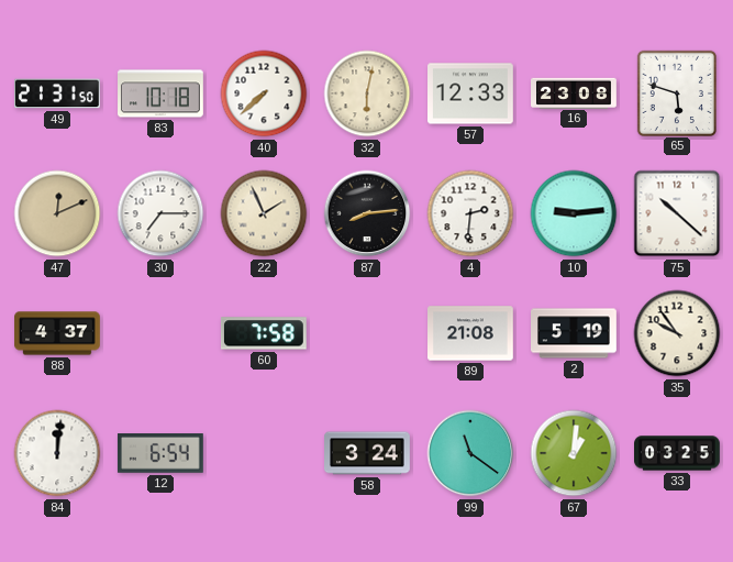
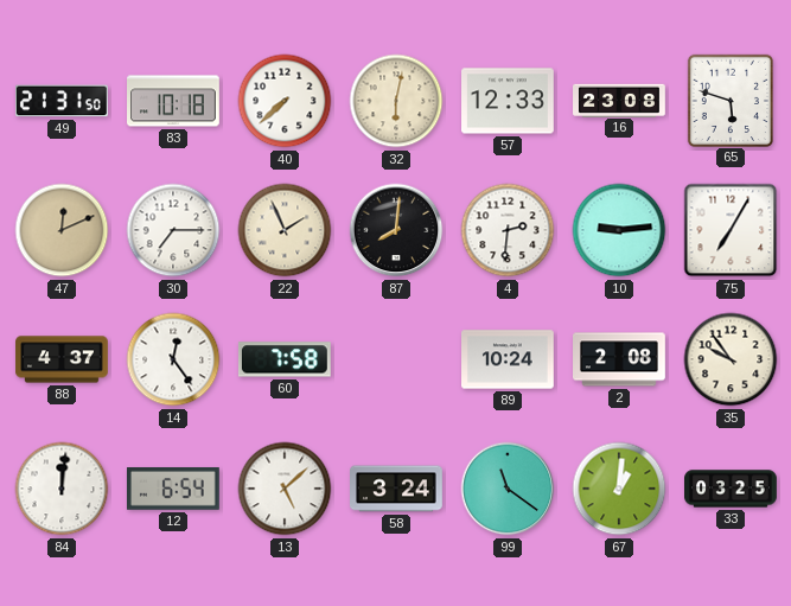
87: 8:14 -> 8:01 (396, 230)
75: 10:22 -> 7:05 (731, 230)
14: none -> 12:24 (173, 359)
89: 21:08 -> 10:24 (509, 359)
2: 5:19 -> 2:08 (620, 359)
13: none -> 5:08 (285, 489)
